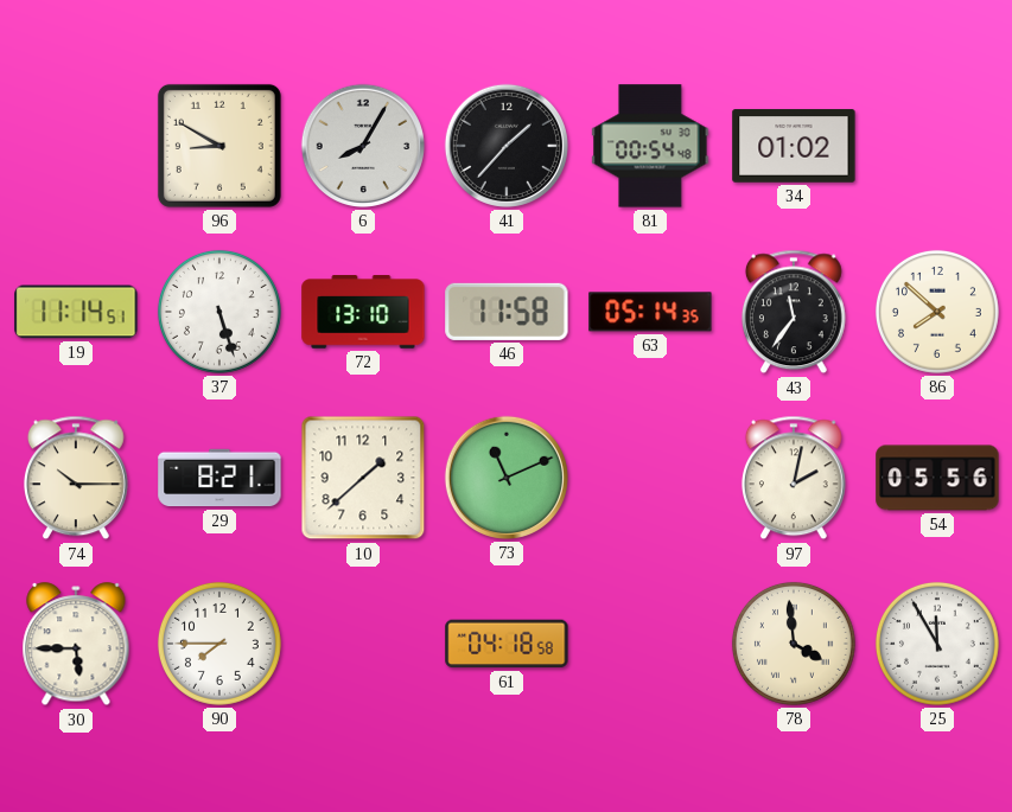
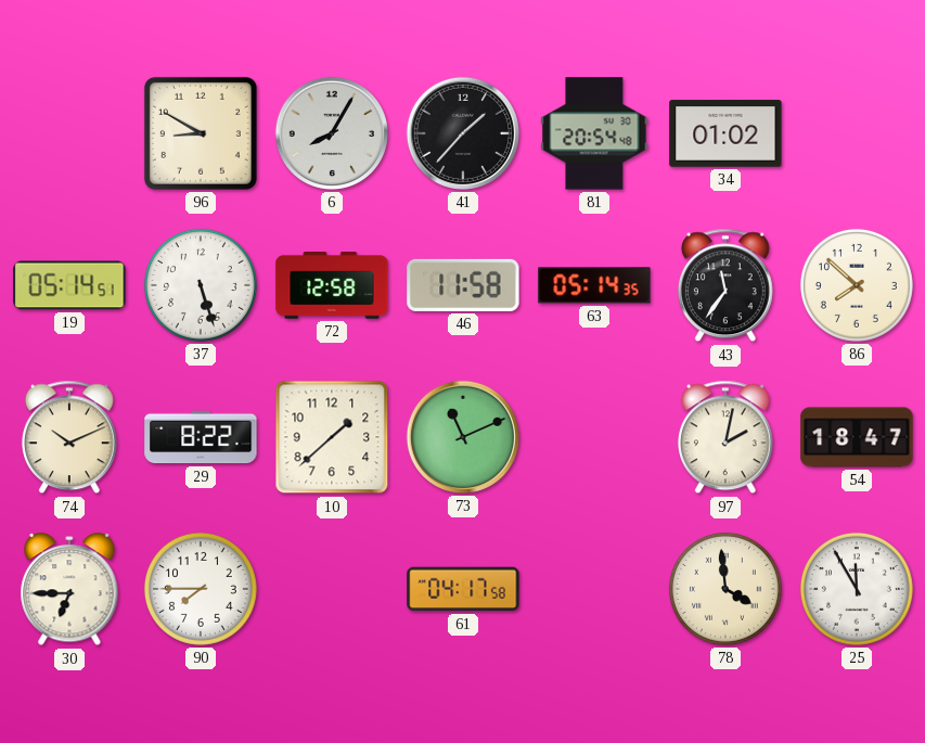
81: 00:54 -> 20:54 (594, 133)
19: 11:14 -> 05:14 (69, 285)
72: 13:10 -> 12:58 (332, 285)
74: 10:15 -> 10:11 (69, 437)
29: 8:21 -> 8:22 (201, 437)
54: 05:56 -> 18:47 (857, 437)
30: 5:45 -> 6:45 (69, 590)
61: 04:18 -> 04:17 (463, 589)
